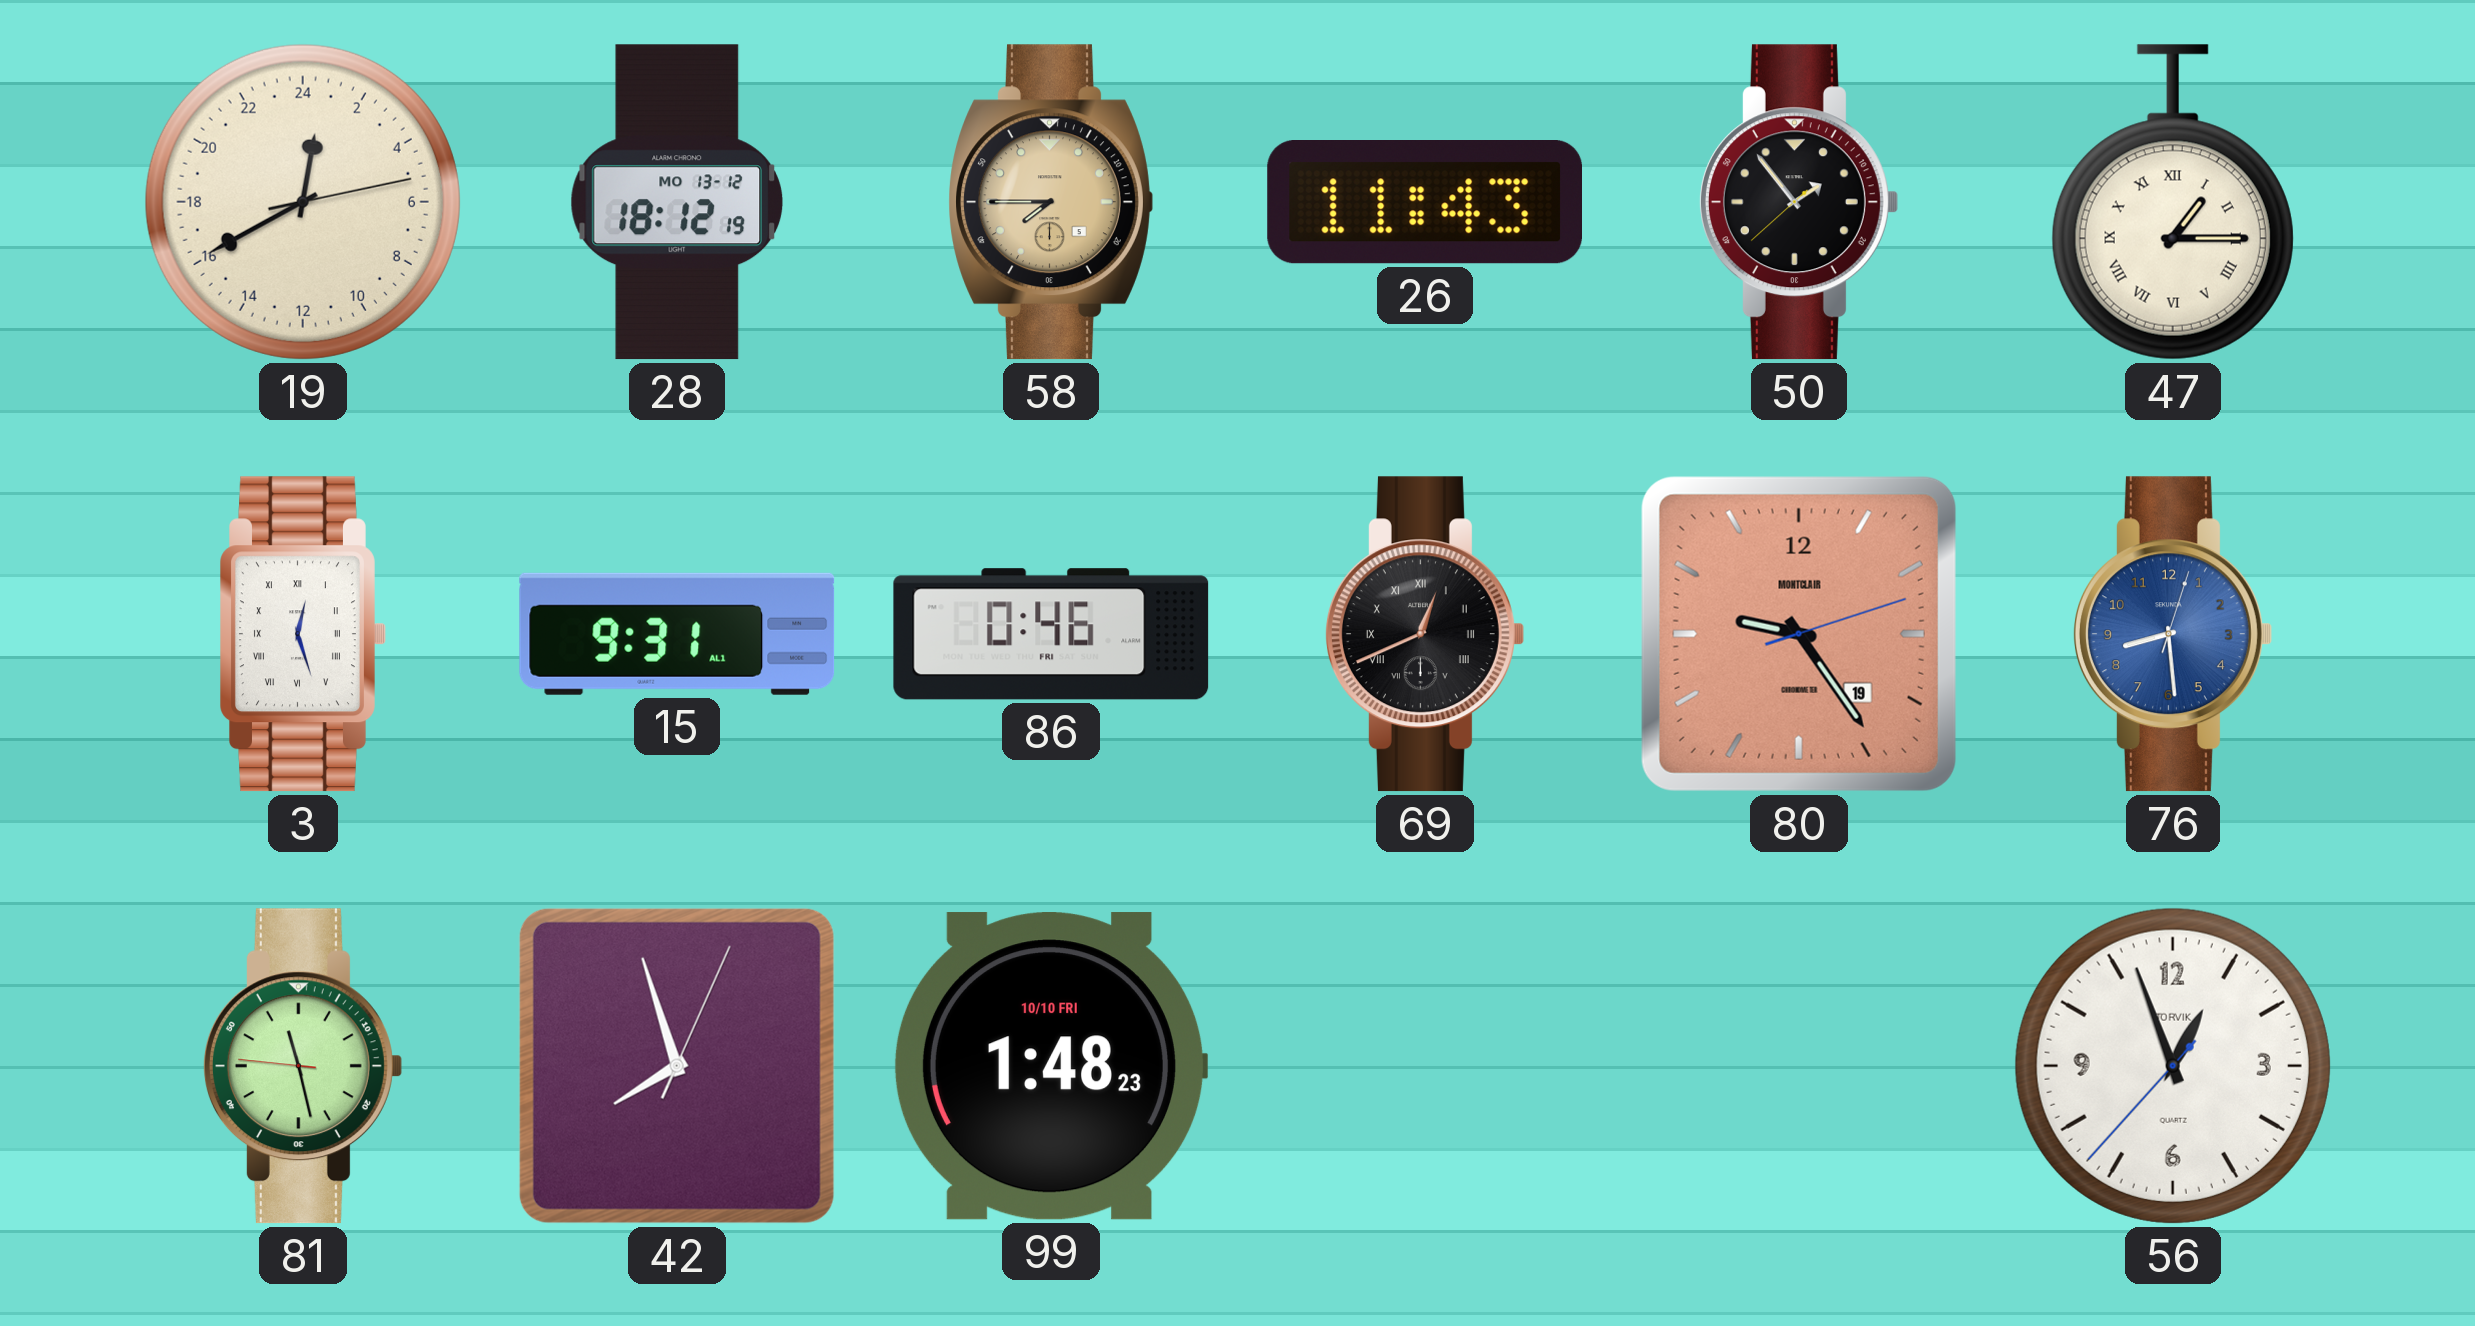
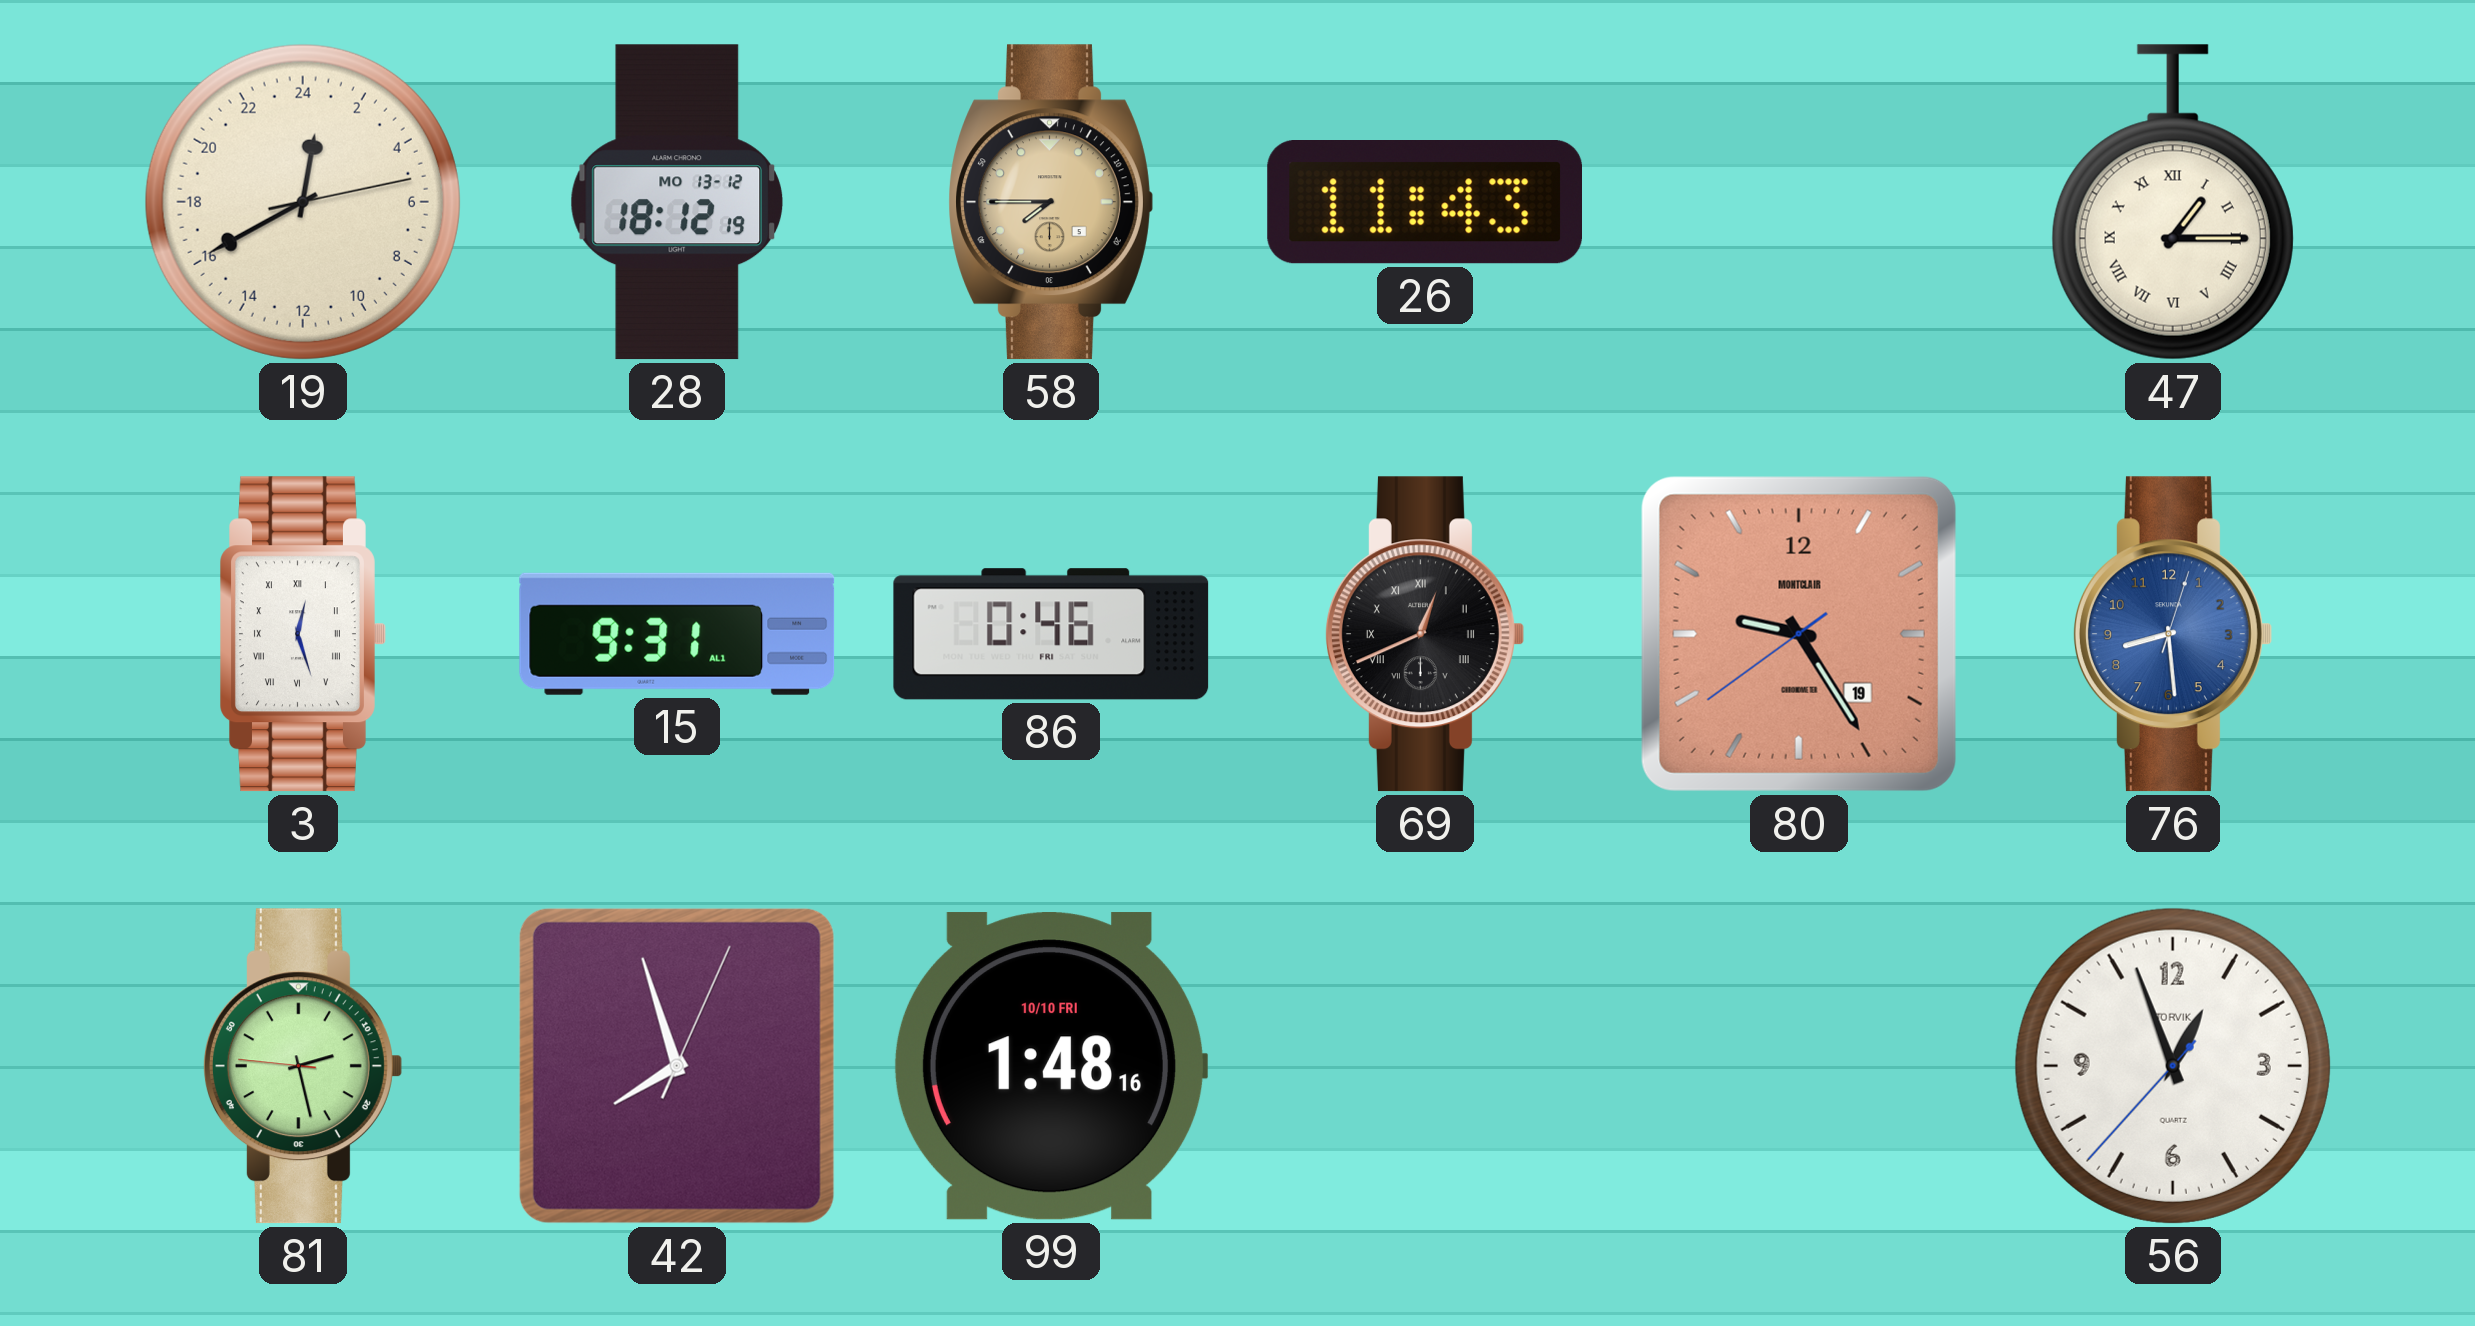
50: 1:53 -> none (1798, 202)
80: 9:24:12 -> 9:24:39 (1799, 634)
81: 11:27 -> 2:27 (302, 1066)
99: 1:48:23 -> 1:48:16 (1051, 1066)
